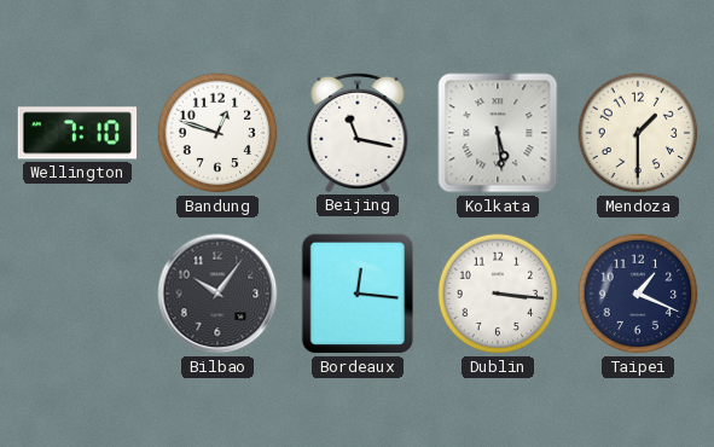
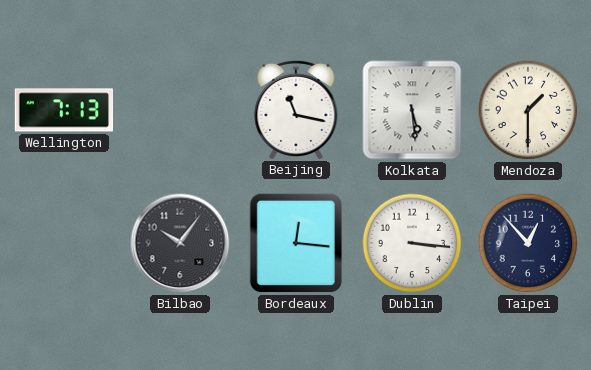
Wellington: 7:10 -> 7:13 (64, 110)
Bandung: 12:48 -> none (217, 133)
Taipei: 1:19 -> 12:53 (528, 243)
